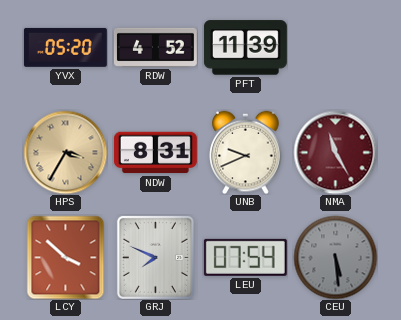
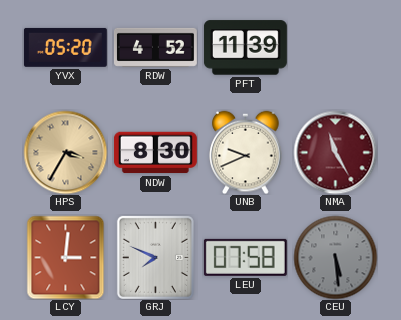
NDW: 8:31 -> 8:30 (155, 153)
LCY: 3:52 -> 3:01 (66, 257)
LEU: 07:54 -> 07:58 (245, 257)
